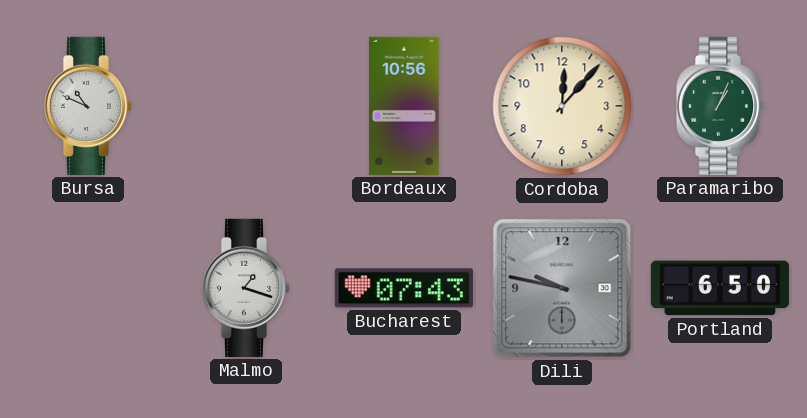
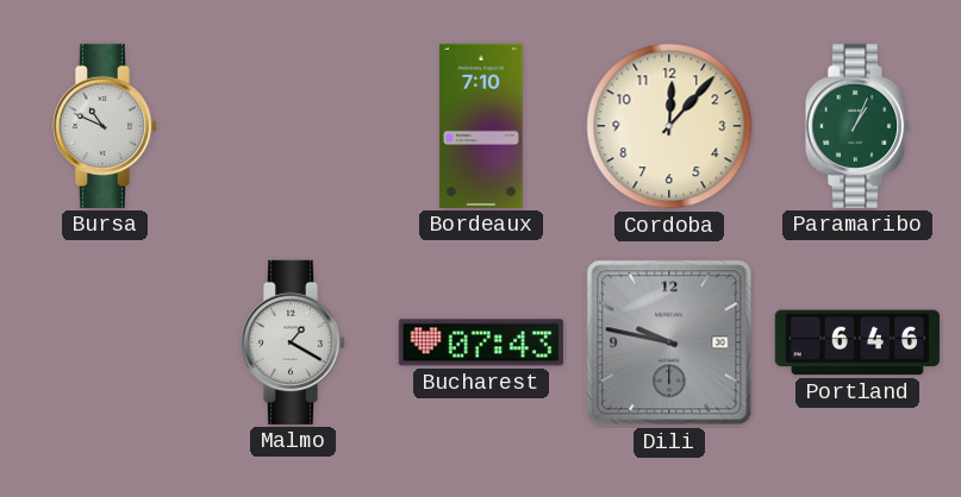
Bordeaux: 10:56 -> 7:10 (481, 126)
Malmo: 1:18 -> 1:20 (293, 342)
Portland: 6:50 -> 6:46 (857, 342)
